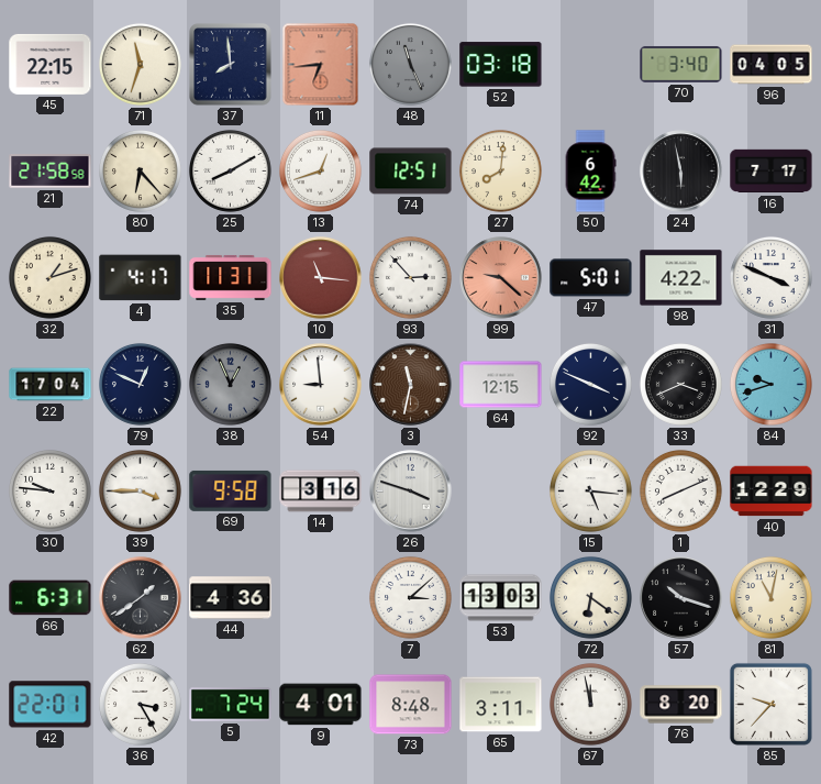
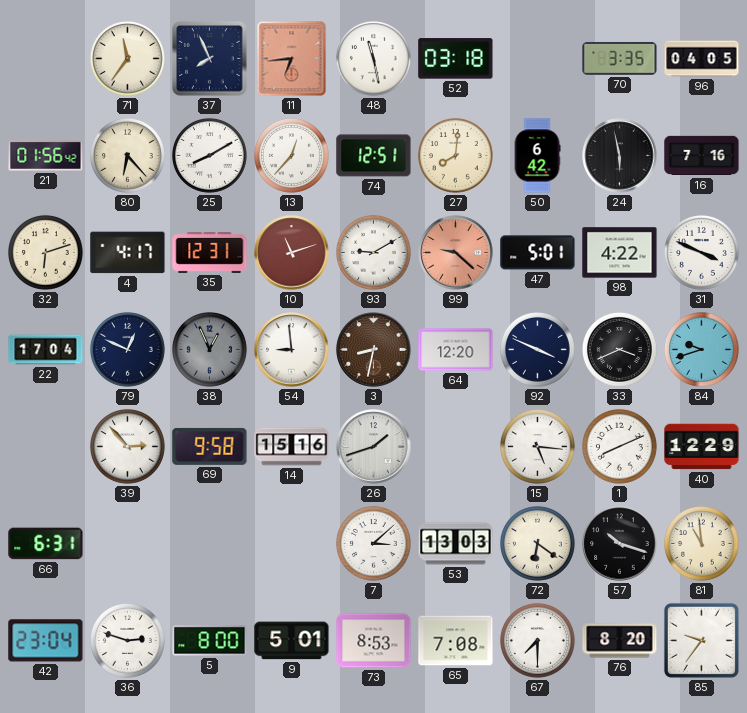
45: 22:15 -> none (51, 64)
71: 11:33 -> 11:36 (127, 58)
37: 7:59 -> 7:56 (210, 59)
48: 11:26 -> 11:28 (373, 58)
48 dial: grey -> white (373, 58)
70: 3:40 -> 3:35 (620, 58)
21: 21:58 -> 01:56 (46, 156)
13: 12:42 -> 12:37 (291, 155)
16: 7:17 -> 7:16 (702, 156)
32: 1:12 -> 6:12 (45, 252)
35: 11:31 -> 12:31 (210, 252)
10: 11:16 -> 11:12 (292, 253)
93: 2:53 -> 9:10 (373, 252)
3: 11:32 -> 8:32 (374, 350)
64: 12:15 -> 12:20 (456, 350)
30: 9:46 -> none (49, 490)
39: 3:45 -> 2:53 (127, 446)
14: 3:16 -> 15:16 (292, 447)
26: 3:48 -> 1:42 (374, 447)
62: 1:39 -> none (141, 598)
44: 4:36 -> none (231, 598)
81: 11:02 -> 10:59 (701, 543)
42: 22:01 -> 23:04 (46, 641)
36: 3:25 -> 2:48 (127, 640)
5: 7:24 -> 8:00 (210, 641)
9: 4:01 -> 5:01 (292, 641)
73: 8:48 -> 8:53 (374, 641)
65: 3:11 -> 7:08 (456, 641)
67: 11:58 -> 7:30 (537, 640)
85: 9:37 -> 9:36 (701, 640)
